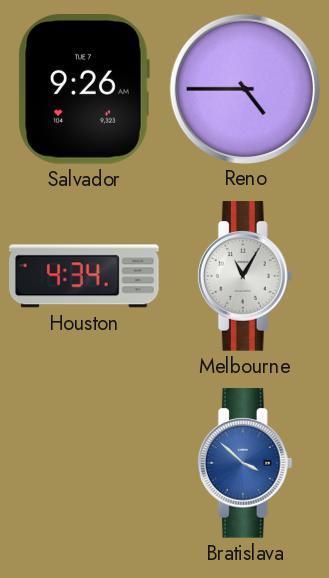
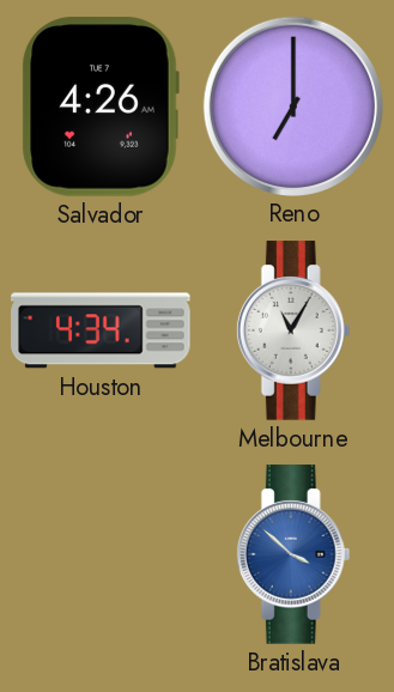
Salvador: 9:26 -> 4:26 (101, 108)
Reno: 4:45 -> 7:00 (292, 105)
